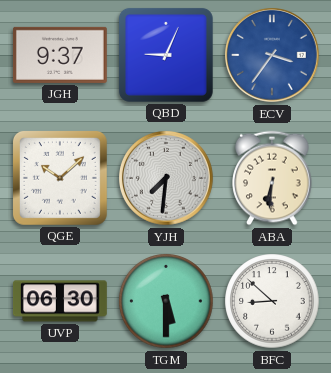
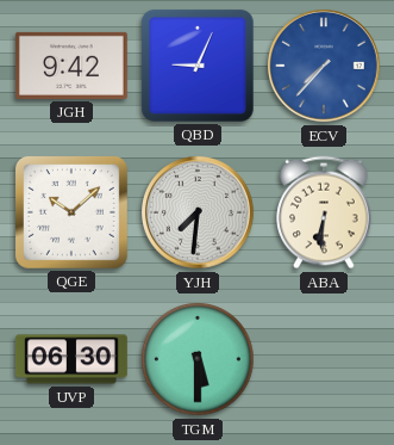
JGH: 9:37 -> 9:42 (71, 66)
ECV: 3:36 -> 7:37 (325, 67)
BFC: 8:52 -> none (272, 301)
